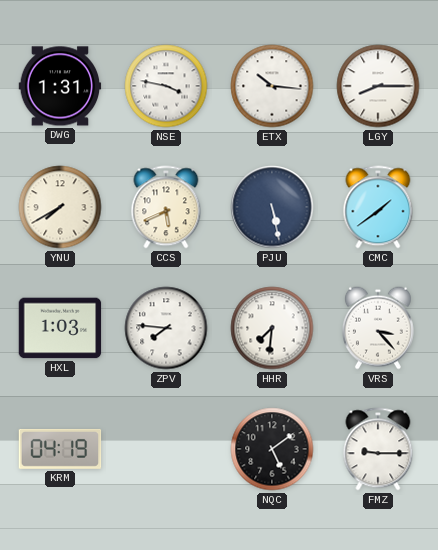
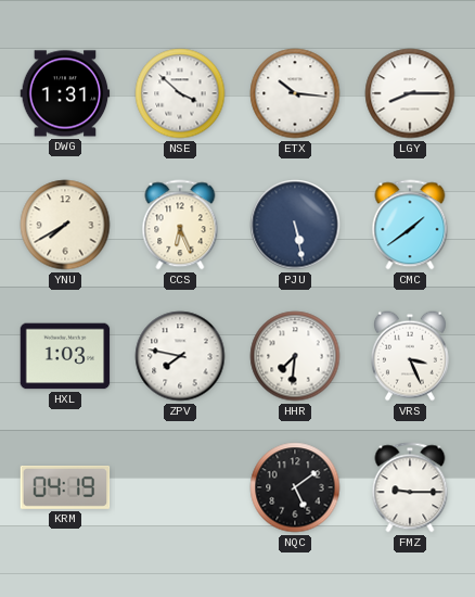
NSE: 3:47 -> 3:52 (180, 93)
CCS: 5:41 -> 6:26 (180, 225)
ZPV: 7:46 -> 7:47 (180, 356)
VRS: 3:23 -> 3:26 (410, 356)
